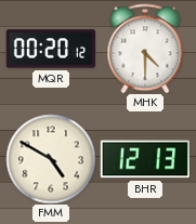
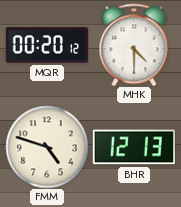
FMM: 4:50 -> 4:48 (47, 147)
